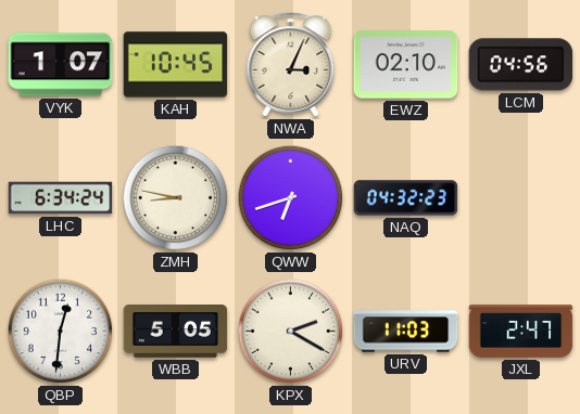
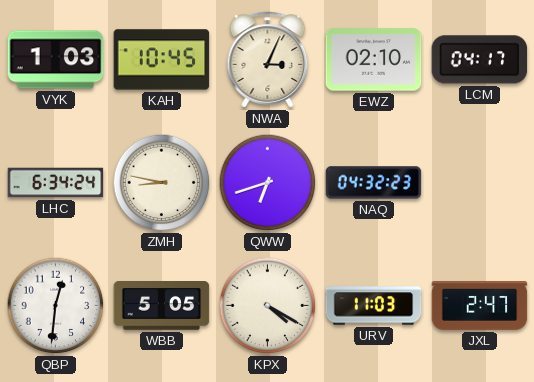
VYK: 1:07 -> 1:03 (56, 60)
LCM: 04:56 -> 04:17 (480, 60)
KPX: 2:20 -> 4:20 (268, 306)
